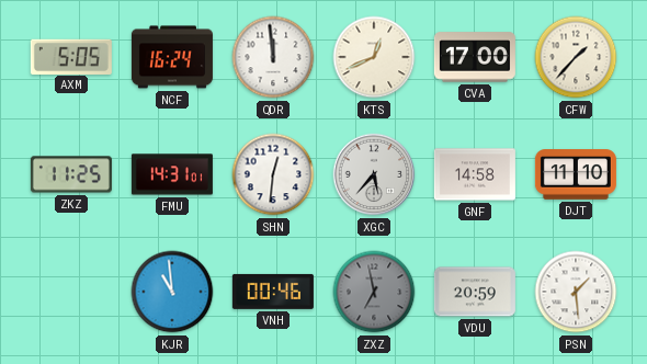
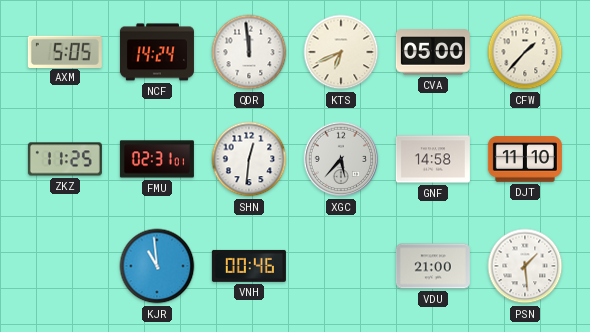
NCF: 16:24 -> 14:24 (157, 52)
KTS: 12:41 -> 6:41 (341, 52)
CVA: 17:00 -> 05:00 (433, 52)
FMU: 14:31 -> 02:31 (157, 159)
ZXZ: 6:58 -> none (374, 292)
VDU: 20:59 -> 21:00 (433, 266)
